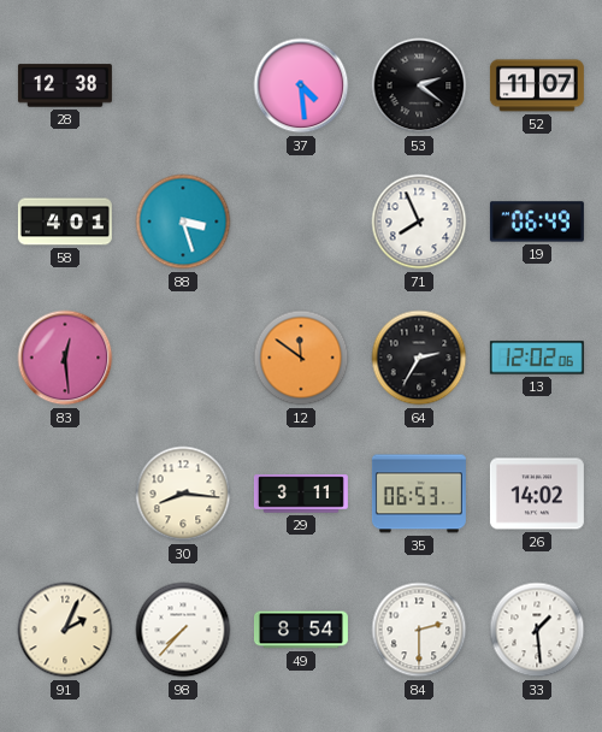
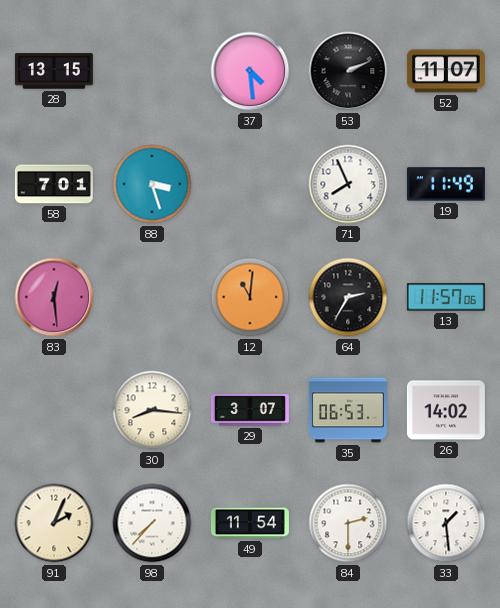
28: 12:38 -> 13:15 (54, 71)
53: 2:21 -> 2:11 (348, 71)
58: 4:01 -> 7:01 (54, 184)
19: 06:49 -> 11:49 (446, 184)
12: 11:51 -> 11:01 (250, 297)
13: 12:02 -> 11:57 (446, 297)
29: 3:11 -> 3:07 (250, 410)
49: 8:54 -> 11:54 (250, 523)
